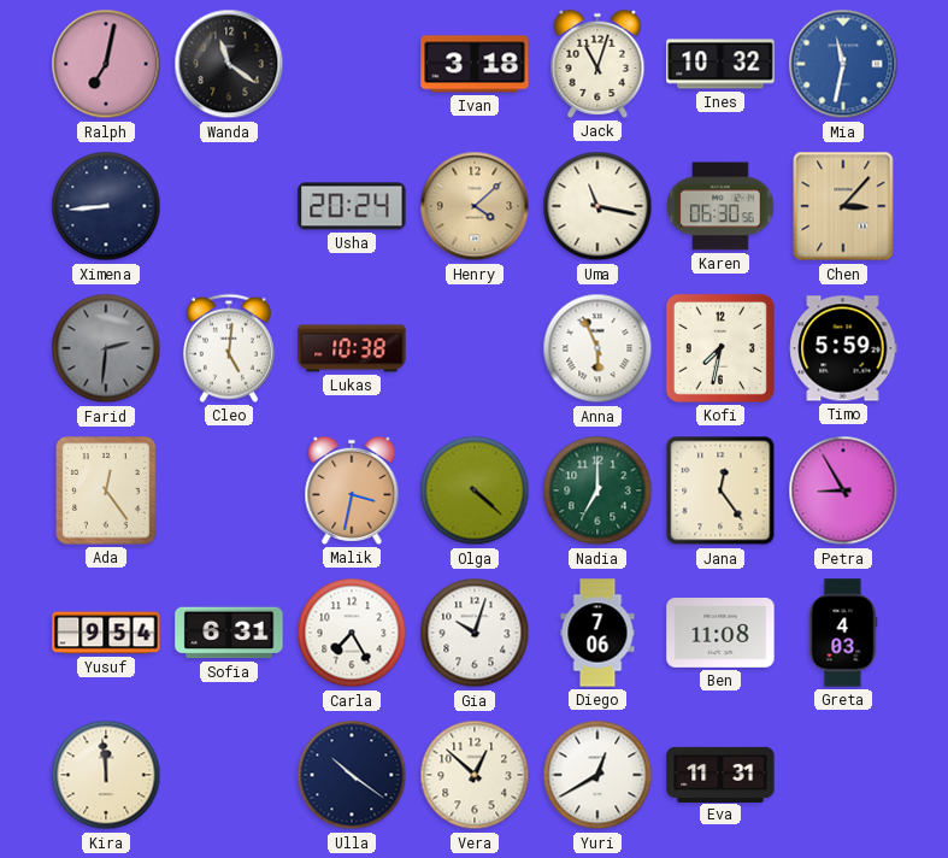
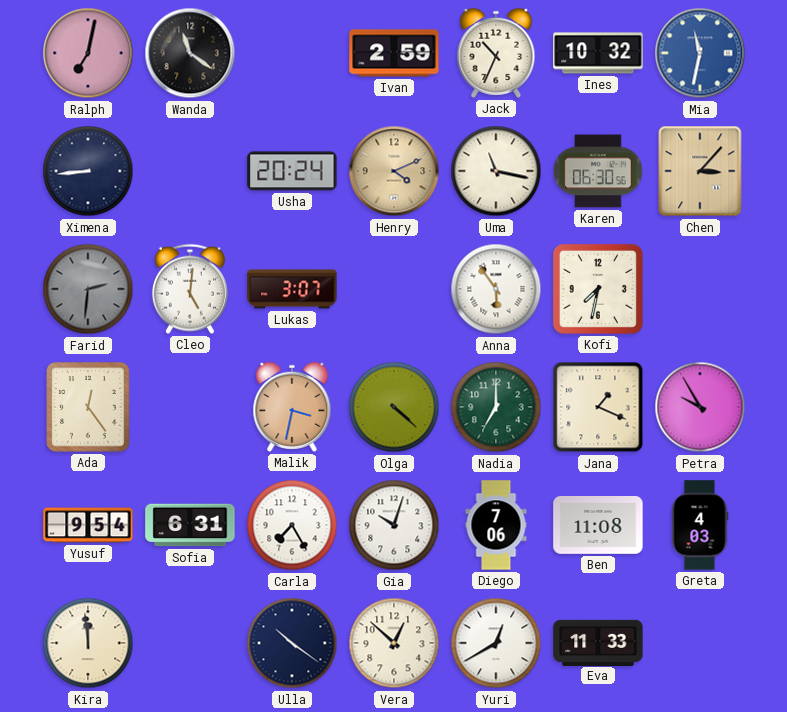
Ivan: 3:18 -> 2:59 (394, 53)
Jack: 11:03 -> 10:34 (496, 53)
Henry: 4:08 -> 4:11 (394, 171)
Lukas: 10:38 -> 3:07 (292, 289)
Anna: 5:56 -> 5:54 (496, 289)
Timo: 5:59 -> none (843, 348)
Jana: 12:24 -> 1:19 (598, 407)
Petra: 8:55 -> 9:55 (700, 407)
Eva: 11:31 -> 11:33 (598, 642)
